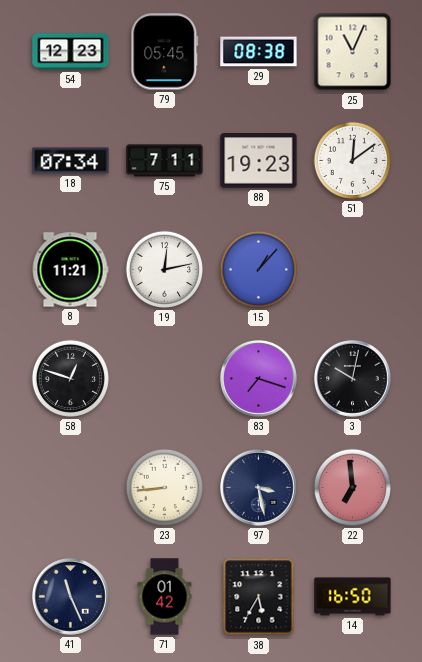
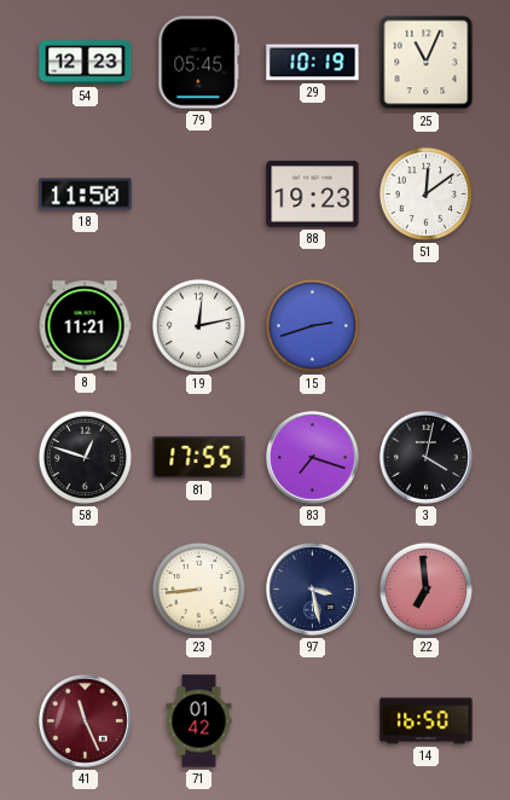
29: 08:38 -> 10:19 (313, 63)
18: 07:34 -> 11:50 (86, 195)
75: 7:11 -> none (165, 161)
15: 1:07 -> 2:42 (312, 325)
81: none -> 17:55 (199, 457)
3: 10:02 -> 4:02 (427, 458)
41 dial: navy -> burgundy (86, 721)
38: 5:35 -> none (259, 597)
